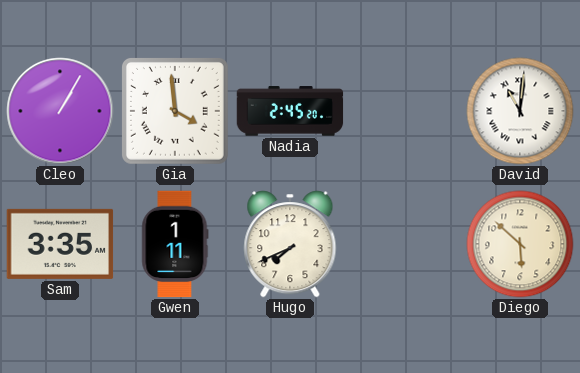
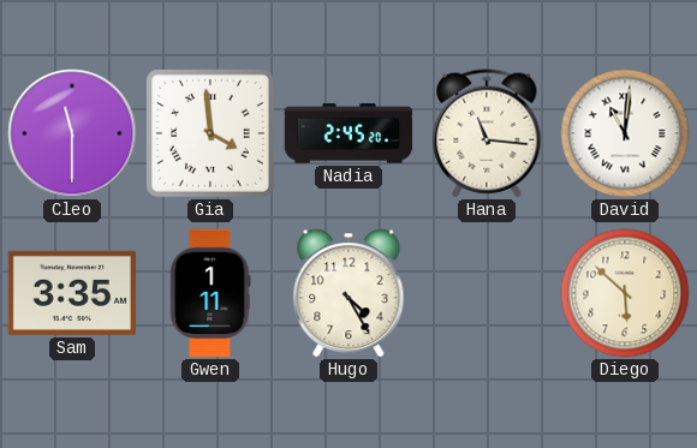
Cleo: 1:05 -> 11:30 (72, 133)
Hana: none -> 11:16 (487, 133)
Hugo: 7:41 -> 4:25 (348, 293)
